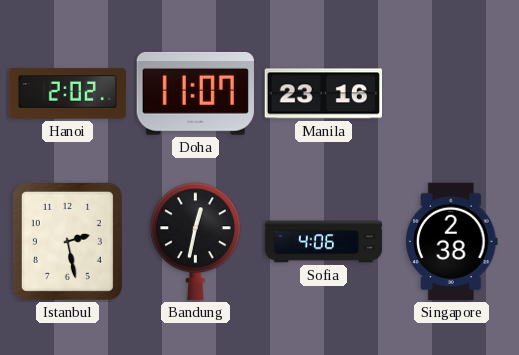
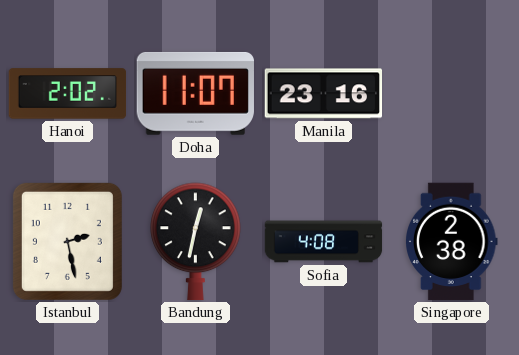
Sofia: 4:06 -> 4:08 (324, 242)
